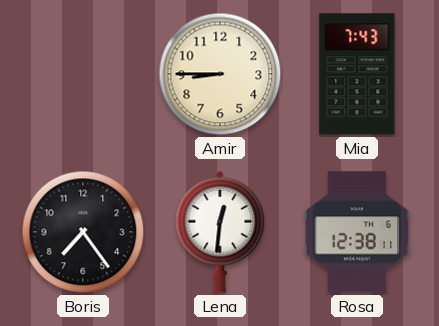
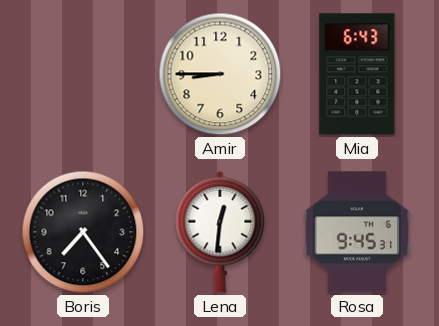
Mia: 7:43 -> 6:43 (357, 74)
Rosa: 12:38 -> 9:45 (357, 232)
